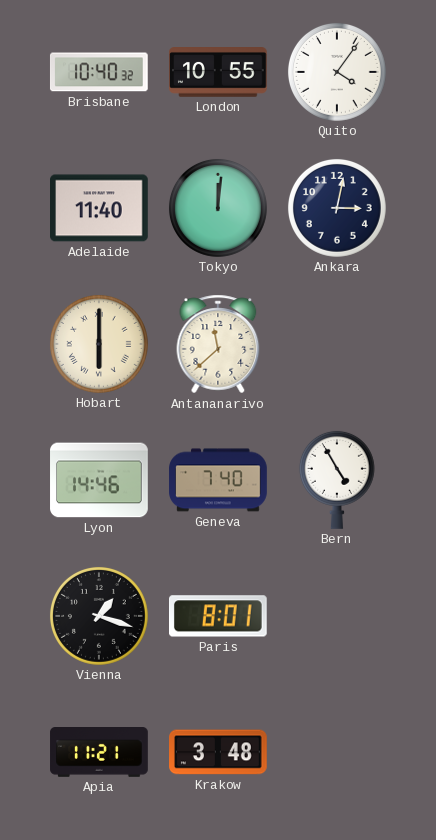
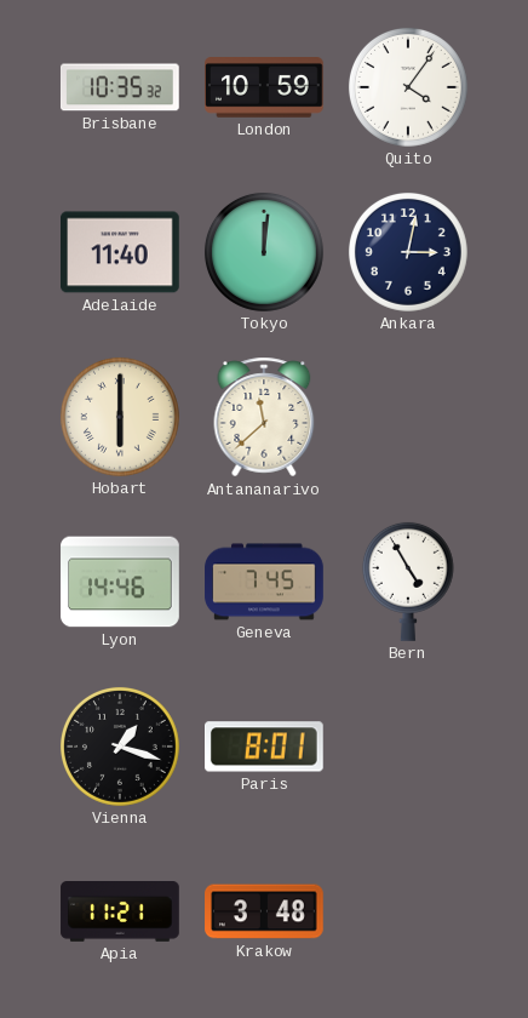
Brisbane: 10:40 -> 10:35 (120, 87)
London: 10:55 -> 10:59 (265, 88)
Geneva: 7:40 -> 7:45 (264, 582)
